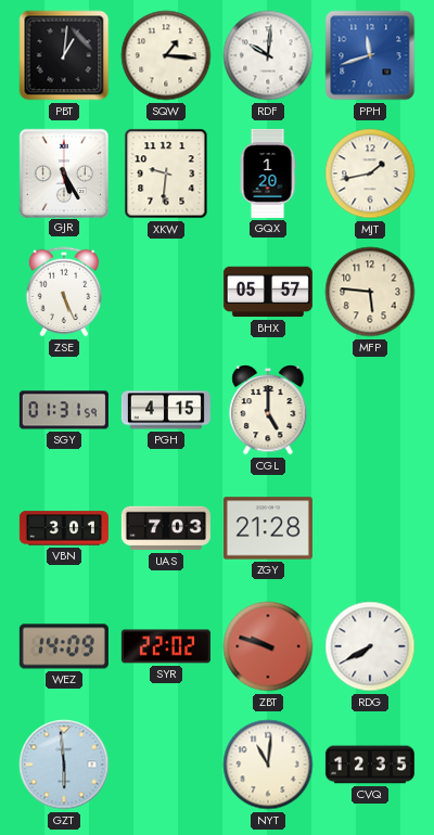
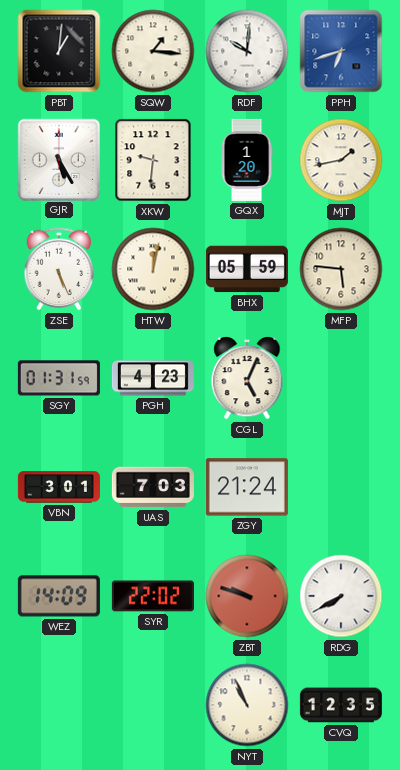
PPH: 11:42 -> 6:42 (341, 51)
HTW: none -> 12:02 (153, 269)
BHX: 05:57 -> 05:59 (247, 269)
PGH: 4:15 -> 4:23 (153, 378)
CGL: 5:00 -> 5:04 (247, 378)
ZGY: 21:28 -> 21:24 (247, 487)
GZT: 5:59 -> none (64, 765)
NYT: 11:01 -> 10:56 (247, 705)
